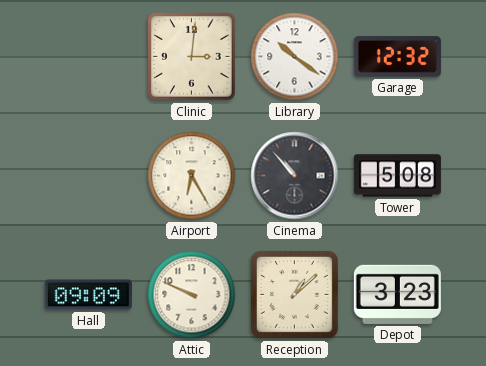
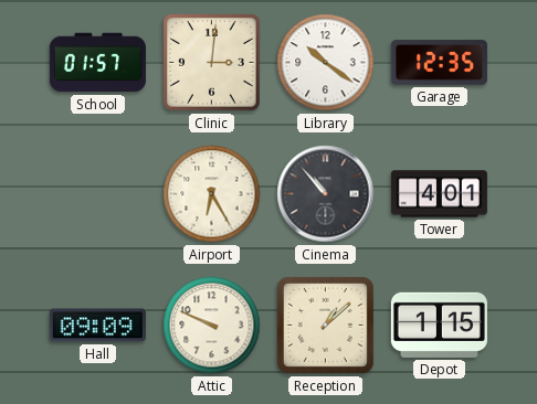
School: none -> 01:57 (97, 63)
Garage: 12:32 -> 12:35 (439, 63)
Tower: 5:08 -> 4:01 (439, 194)
Depot: 3:23 -> 1:15 (439, 325)
